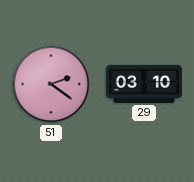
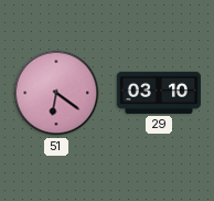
51: 2:21 -> 6:21 (56, 93)
